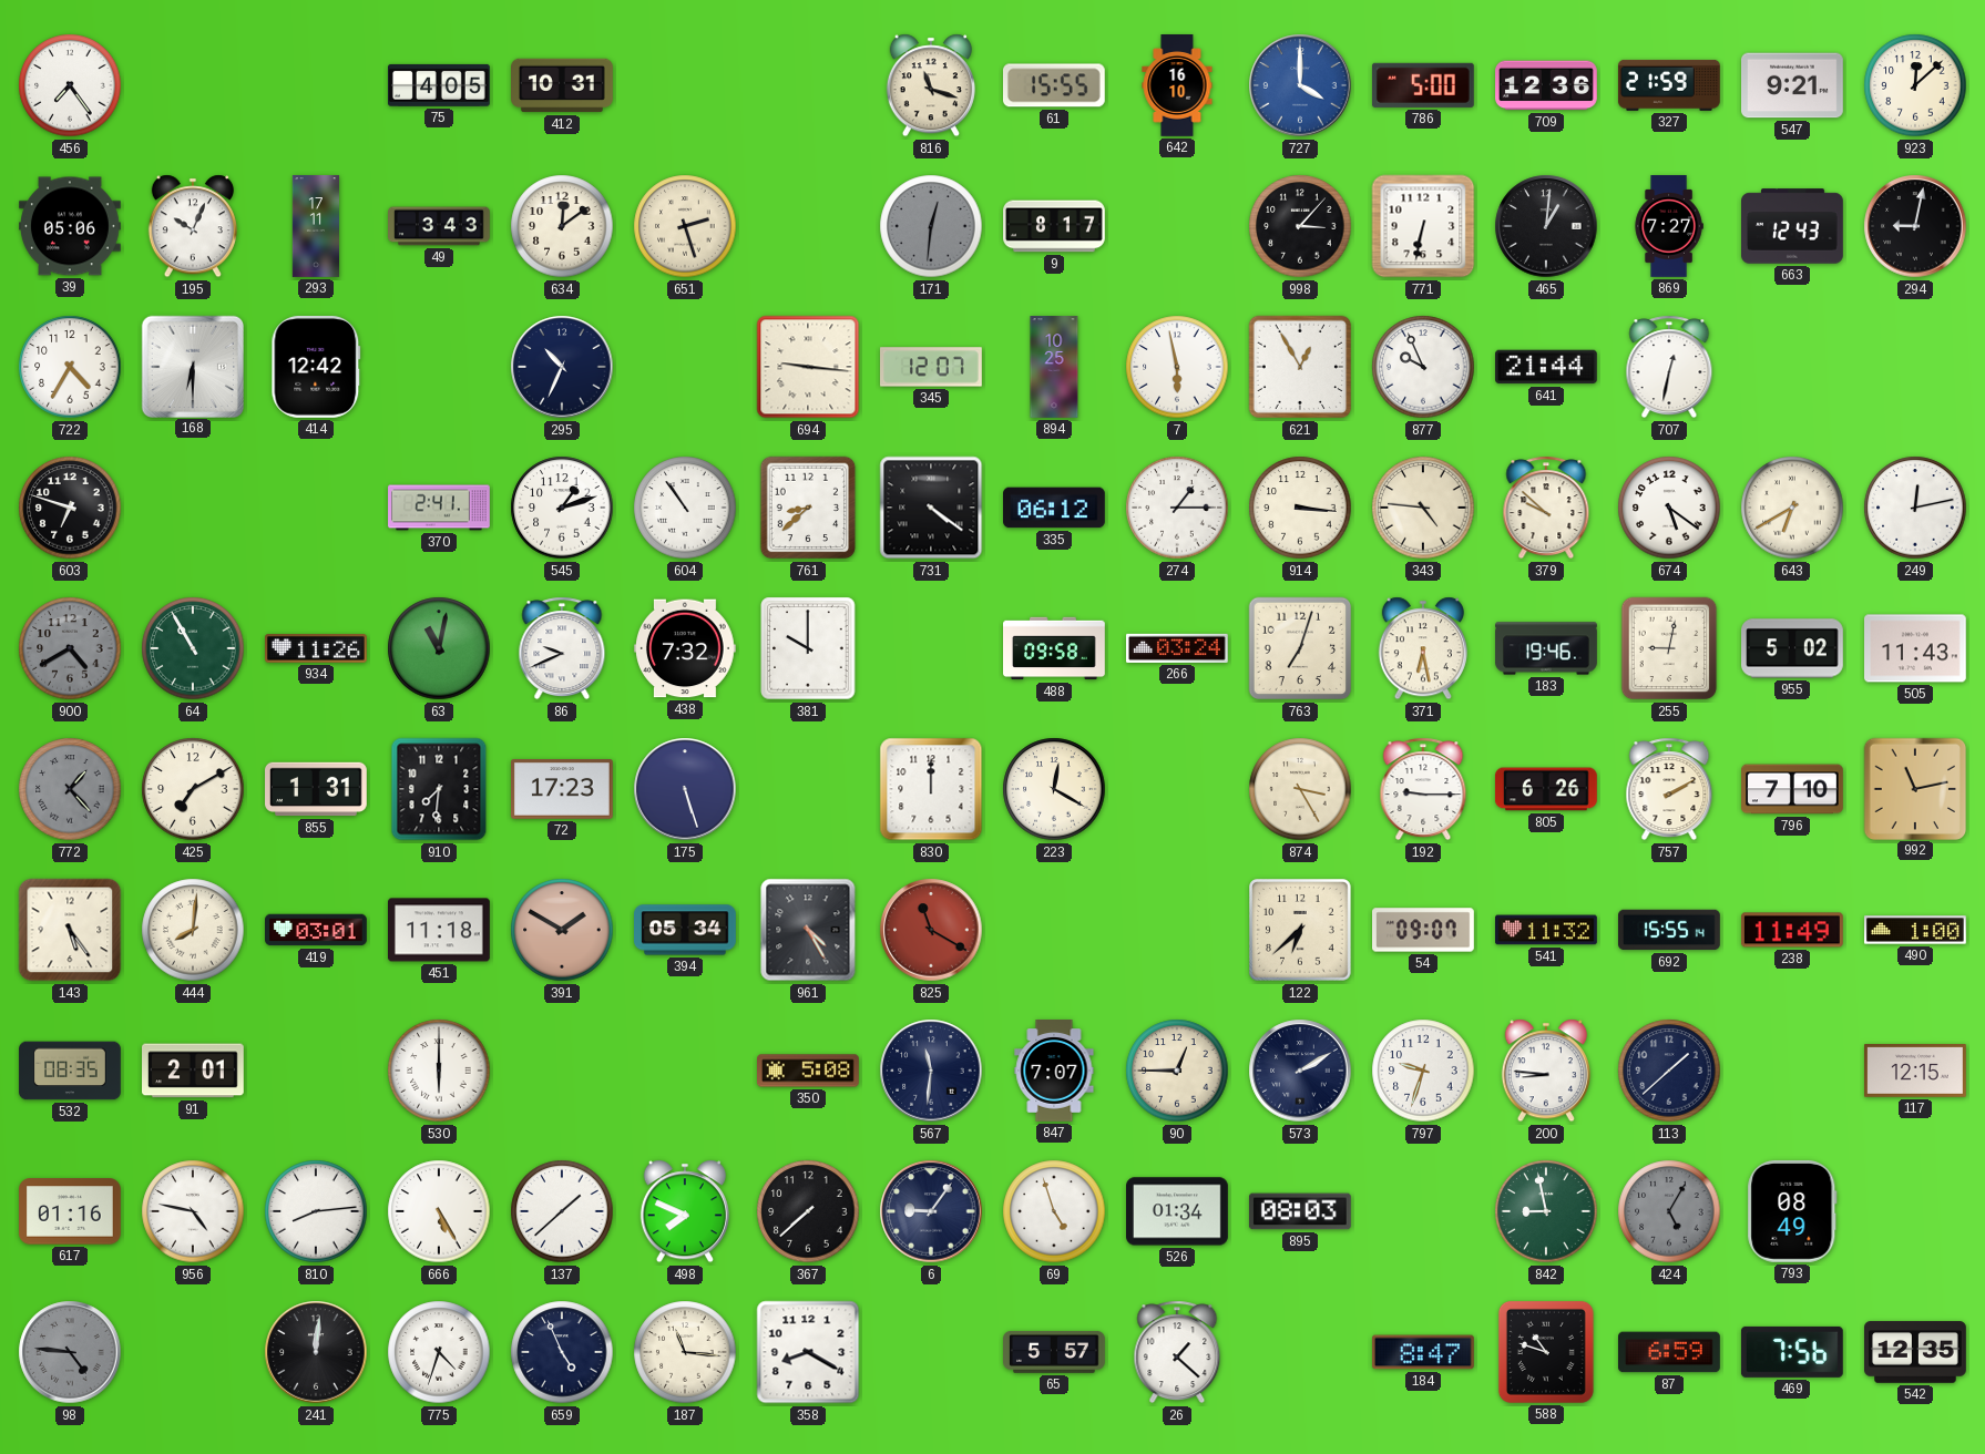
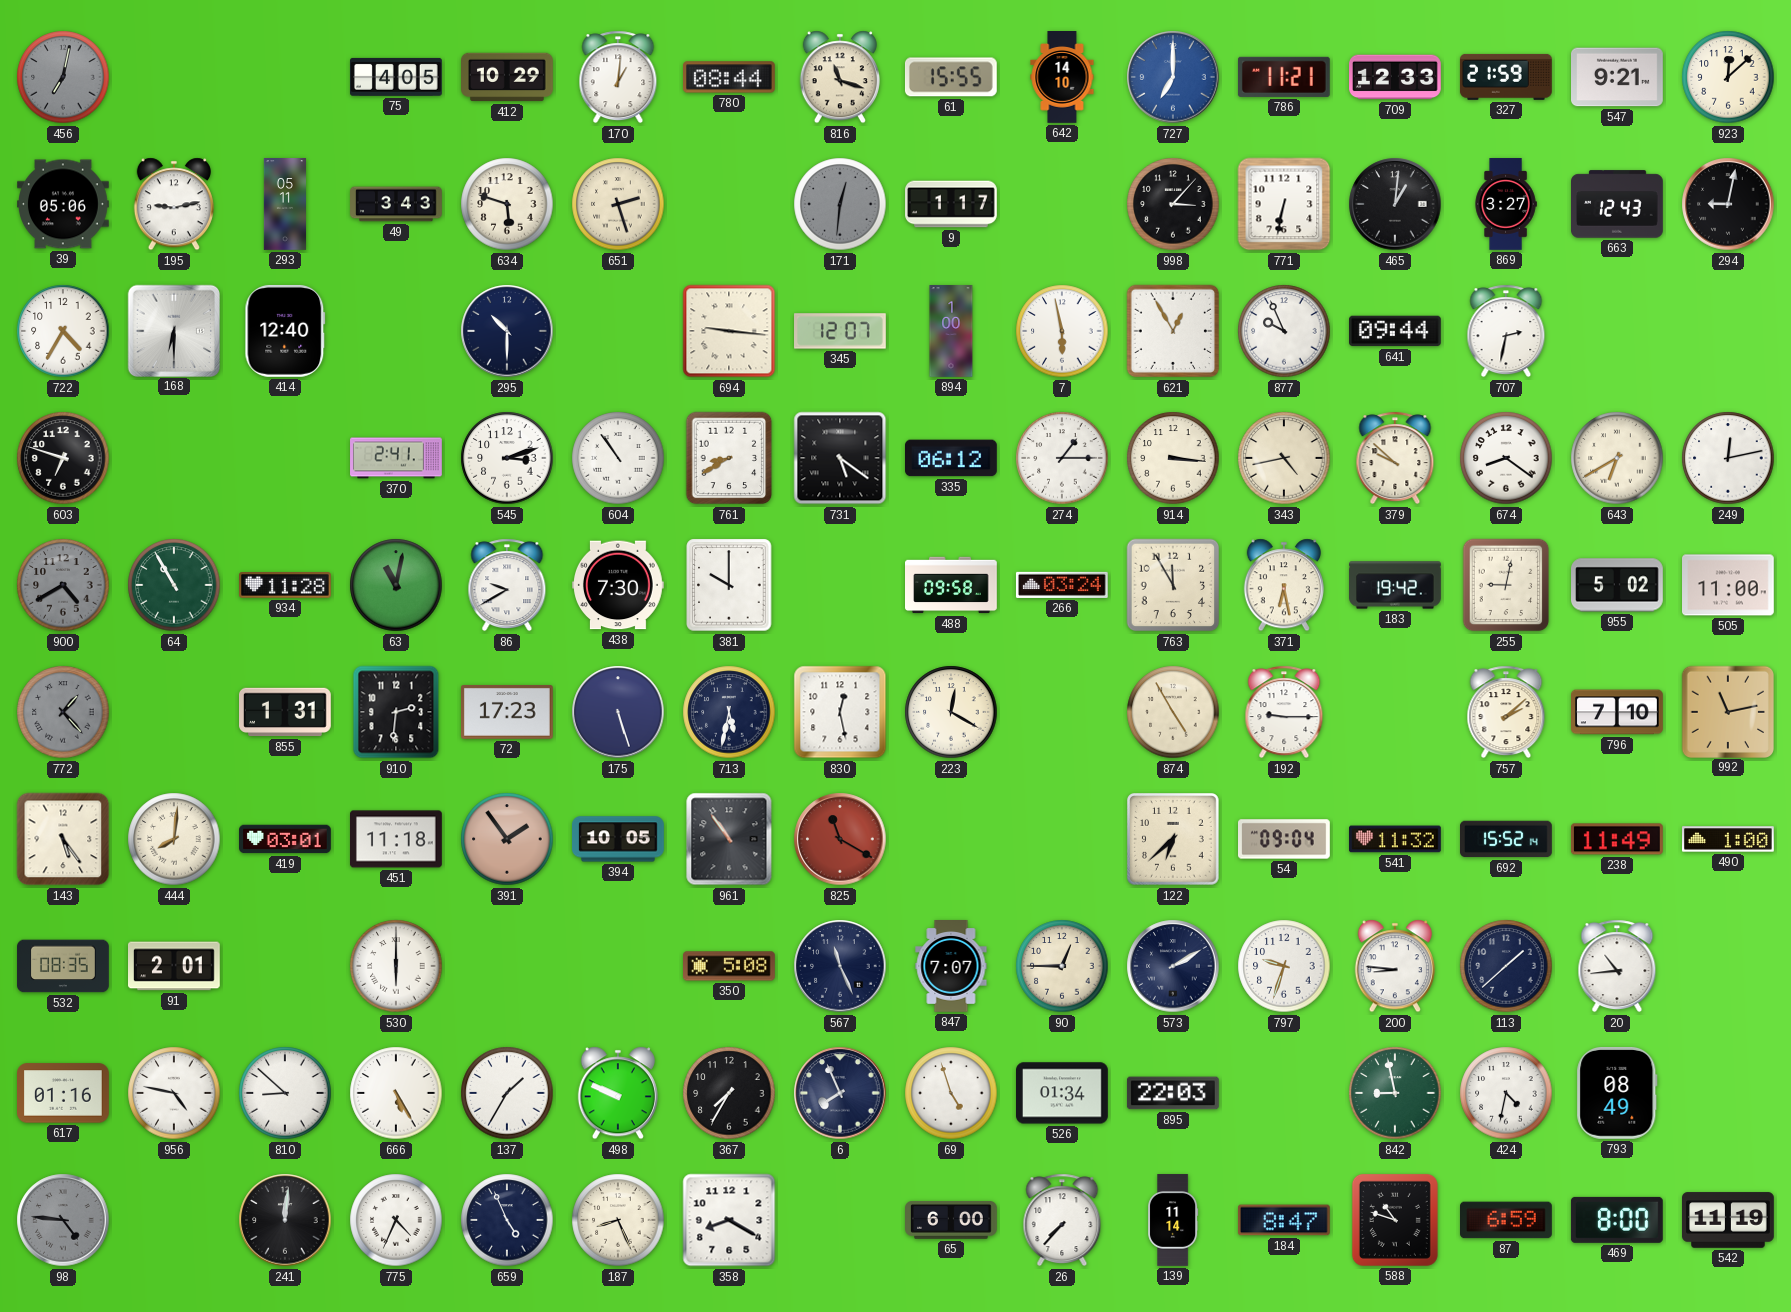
456: 7:24 -> 7:02 (63, 77)
456 dial: white -> grey (63, 77)
412: 10:31 -> 10:29 (508, 77)
170: none -> 1:01 (618, 77)
780: none -> 08:44 (730, 77)
642: 16:10 -> 14:10 (1062, 78)
727: 4:00 -> 7:00 (1173, 77)
786: 5:00 -> 11:21 (1284, 77)
709: 12:36 -> 12:33 (1396, 77)
195: 10:04 -> 9:13 (174, 204)
293: 17:11 -> 05:11 (285, 204)
634: 12:09 -> 5:48 (507, 204)
9: 8:17 -> 1:17 (951, 204)
869: 7:27 -> 3:27 (1506, 204)
414: 12:42 -> 12:40 (285, 331)
295: 10:34 -> 10:30 (507, 331)
894: 10:25 -> 1:00 (951, 331)
641: 21:44 -> 09:44 (1396, 331)
707: 12:32 -> 2:32 (1506, 331)
545: 1:12 -> 3:12 (507, 458)
761: 8:38 -> 8:40 (729, 458)
731: 4:21 -> 5:21 (840, 458)
343: 4:46 -> 4:43 (1284, 458)
674: 5:21 -> 8:21 (1506, 458)
934: 11:26 -> 11:28 (286, 585)
86: 9:41 -> 9:40 (507, 585)
438: 7:32 -> 7:30 (619, 585)
763: 7:03 -> 11:55 (1173, 585)
183: 19:46 -> 19:42 (1395, 585)
505: 11:43 -> 11:00 (1729, 585)
425: 7:10 -> none (193, 789)
910: 7:31 -> 2:31 (396, 712)
713: none -> 5:32 (729, 712)
830: 12:00 -> 12:28 (840, 712)
874: 3:25 -> 4:55 (1173, 712)
805: 6:26 -> none (1546, 789)
757: 2:10 -> 2:08 (1506, 712)
391: 1:50 -> 1:54 (507, 839)
394: 05:34 -> 10:05 (619, 839)
961: 4:25 -> 10:54 (729, 839)
54: 09:07 -> 09:04 (1285, 839)
692: 15:55 -> 15:52 (1507, 839)
567: 11:31 -> 11:26 (840, 966)
20: none -> 10:44 (1617, 966)
117: 12:15 -> none (1916, 1071)
810: 8:14 -> 8:52 (285, 1093)
137: 1:38 -> 1:35 (507, 1093)
498: 7:49 -> 9:49 (618, 1093)
367: 7:38 -> 7:35 (729, 1093)
6: 9:06 -> 7:56 (840, 1093)
895: 08:03 -> 22:03 (1173, 1093)
424: 5:05 -> 4:32 (1506, 1093)
424 dial: grey -> white (1506, 1093)
775: 4:33 -> 4:34 (396, 1220)
187: 11:16 -> 8:26 (618, 1220)
65: 5:57 -> 6:00 (952, 1220)
26: 1:22 -> 7:37 (1062, 1220)
139: none -> 11:14 (1174, 1220)
469: 7:56 -> 8:00 (1617, 1220)
542: 12:35 -> 11:19 (1729, 1220)
